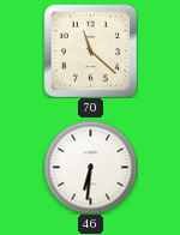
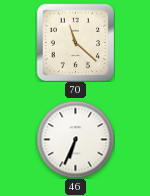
46: 6:31 -> 6:34 (75, 139)
